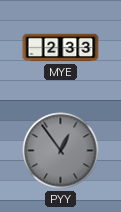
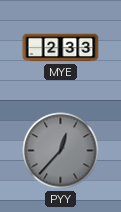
PYY: 12:54 -> 12:37 (61, 151)
